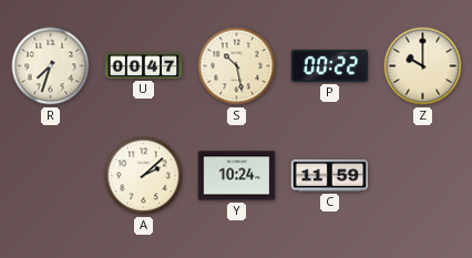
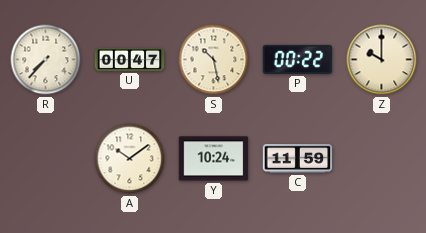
R: 7:33 -> 7:37 (46, 60)
A: 2:08 -> 10:09 (130, 159)
